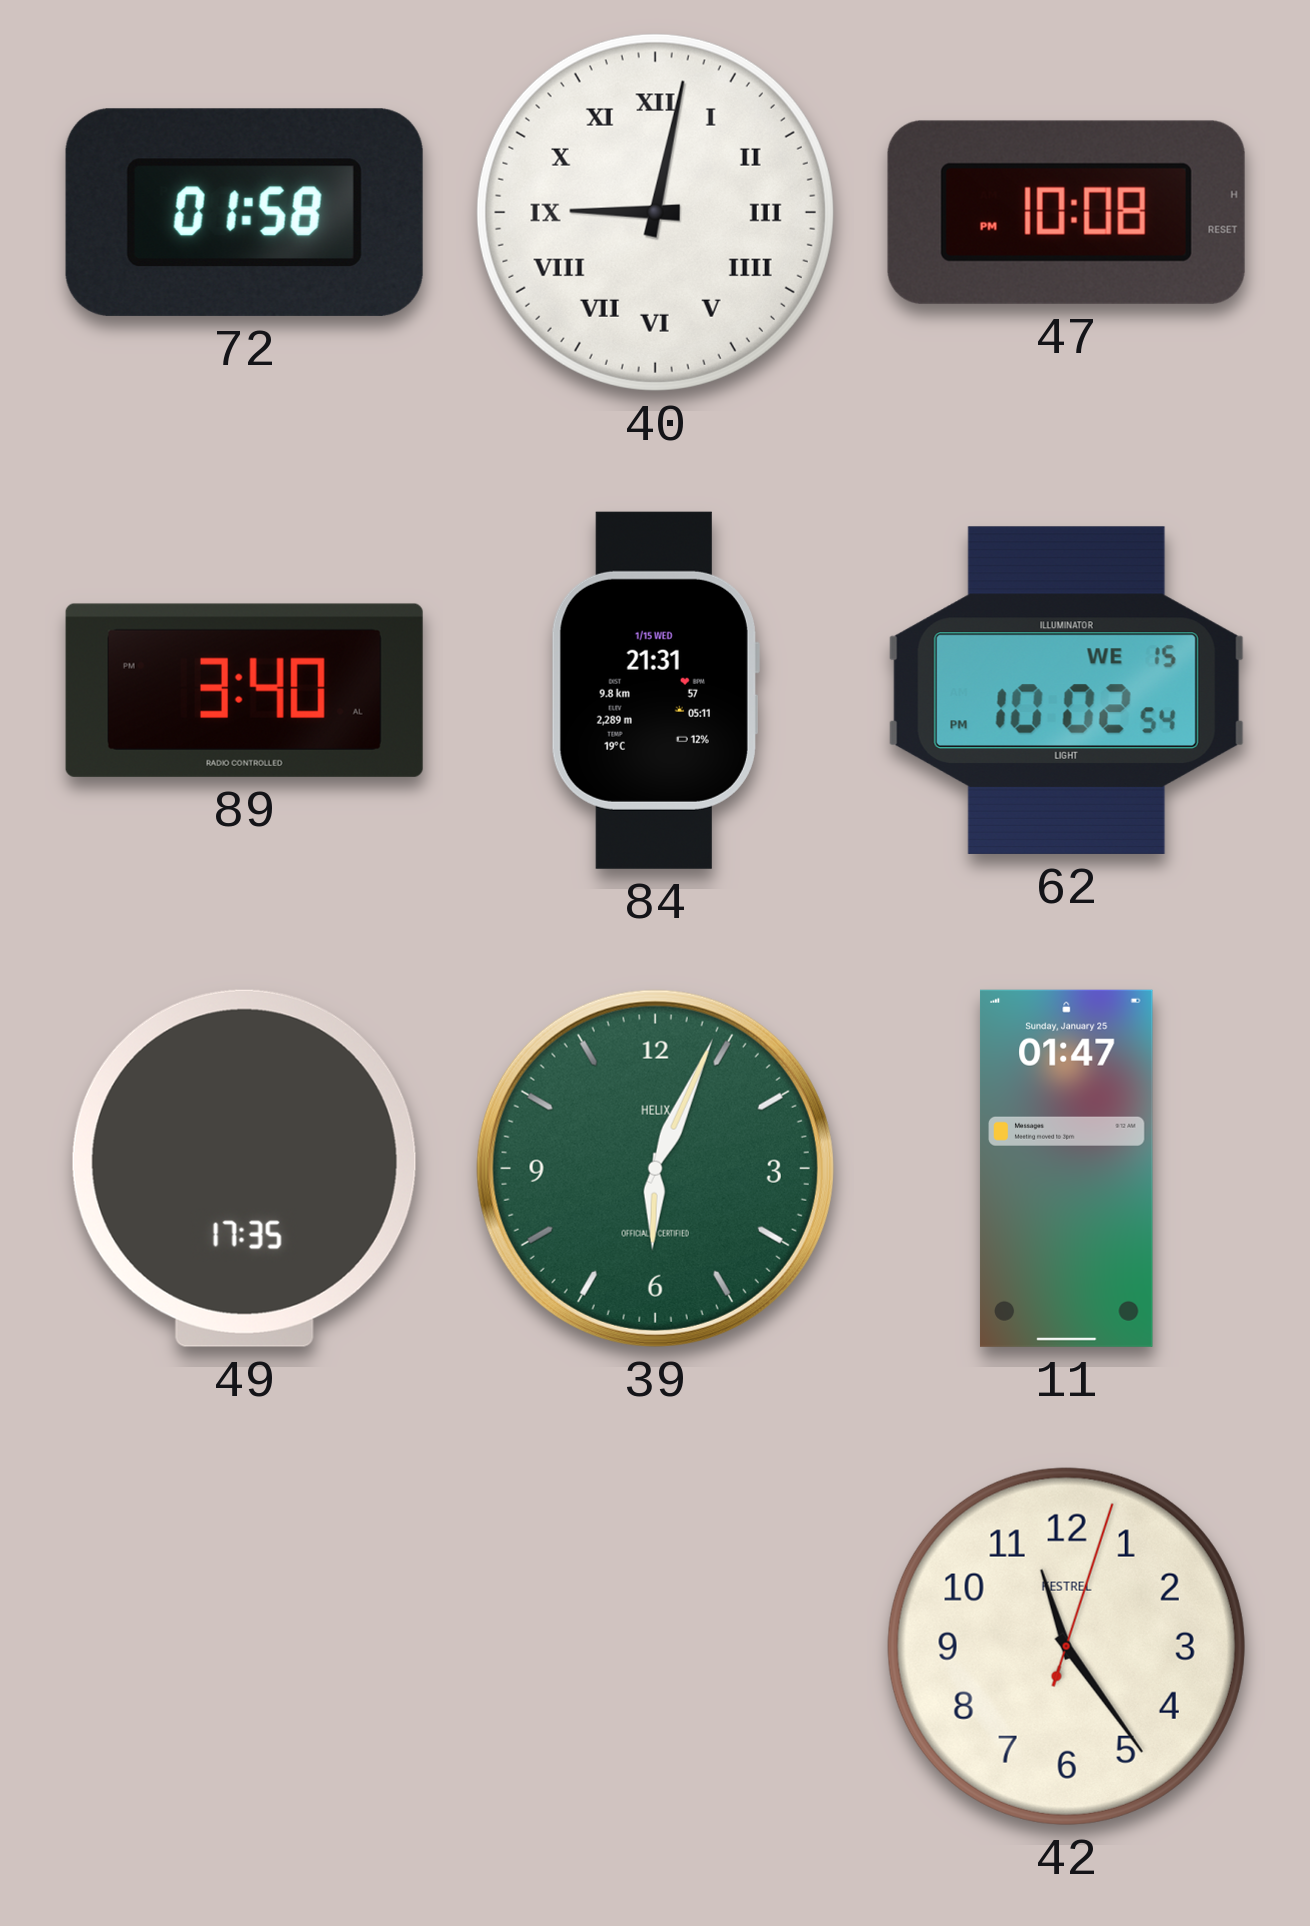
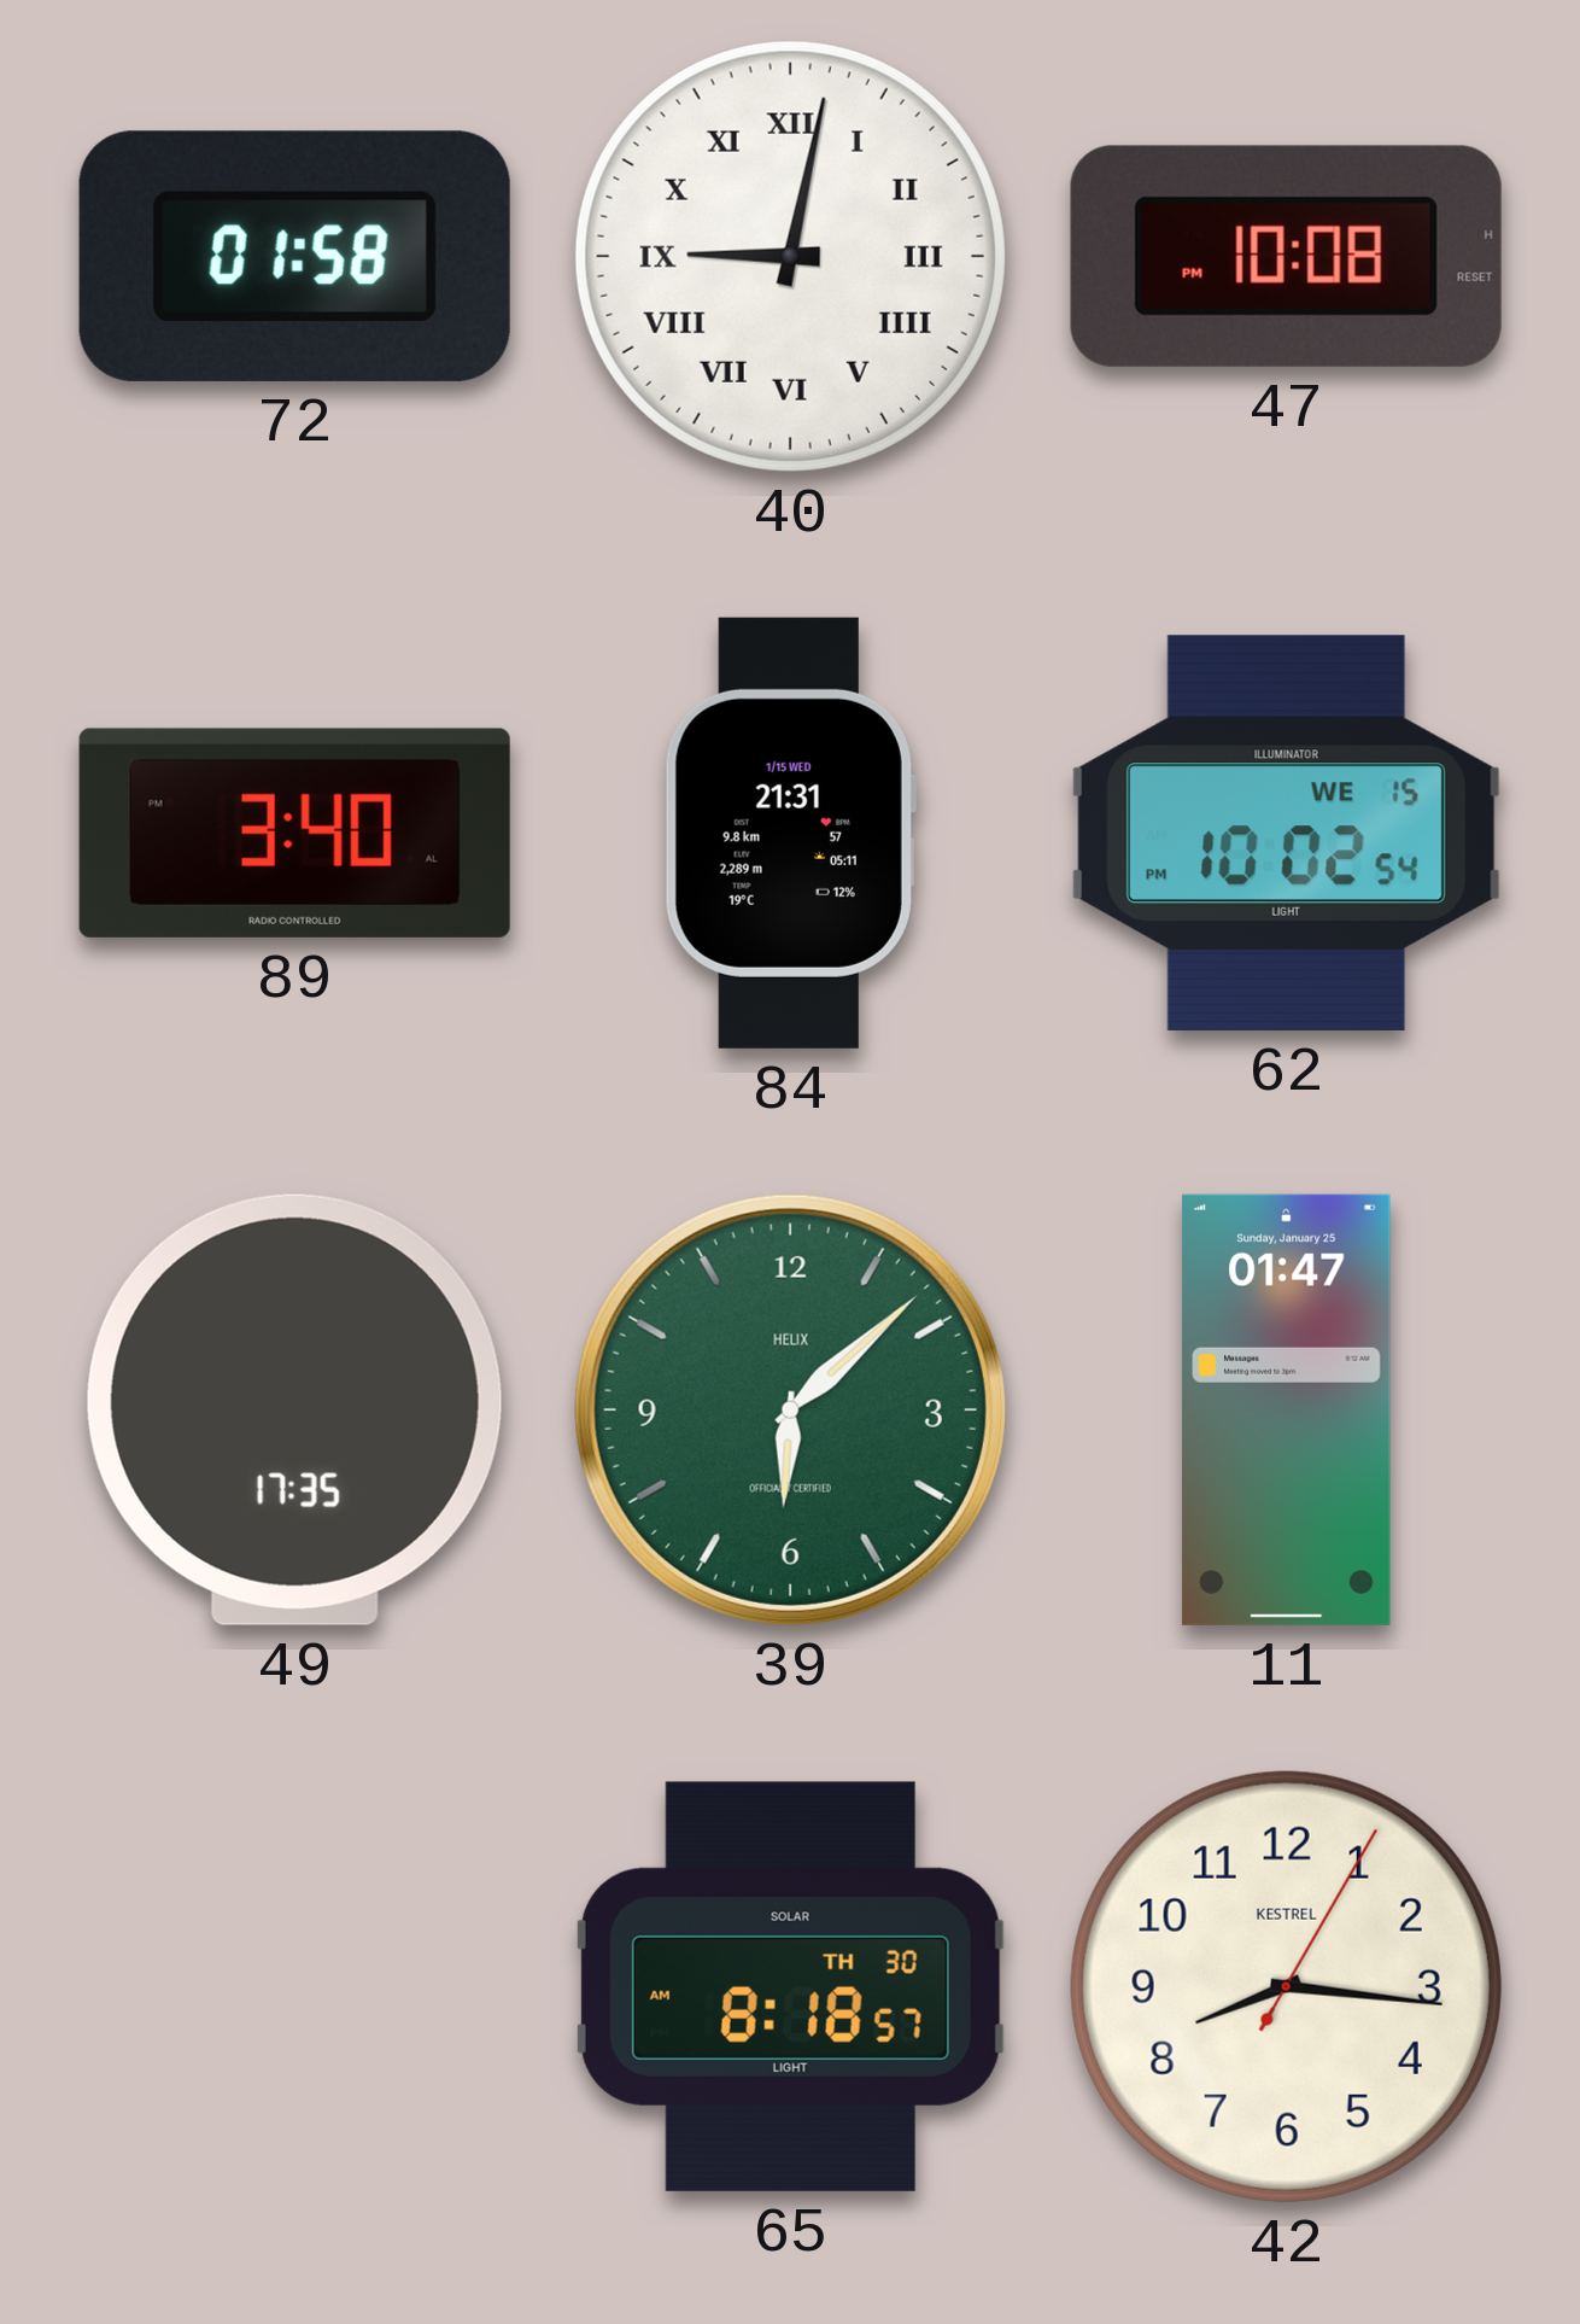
39: 6:04 -> 6:08 (790, 1409)
65: none -> 8:18 (790, 1986)
42: 11:24 -> 8:16 (1286, 1986)
